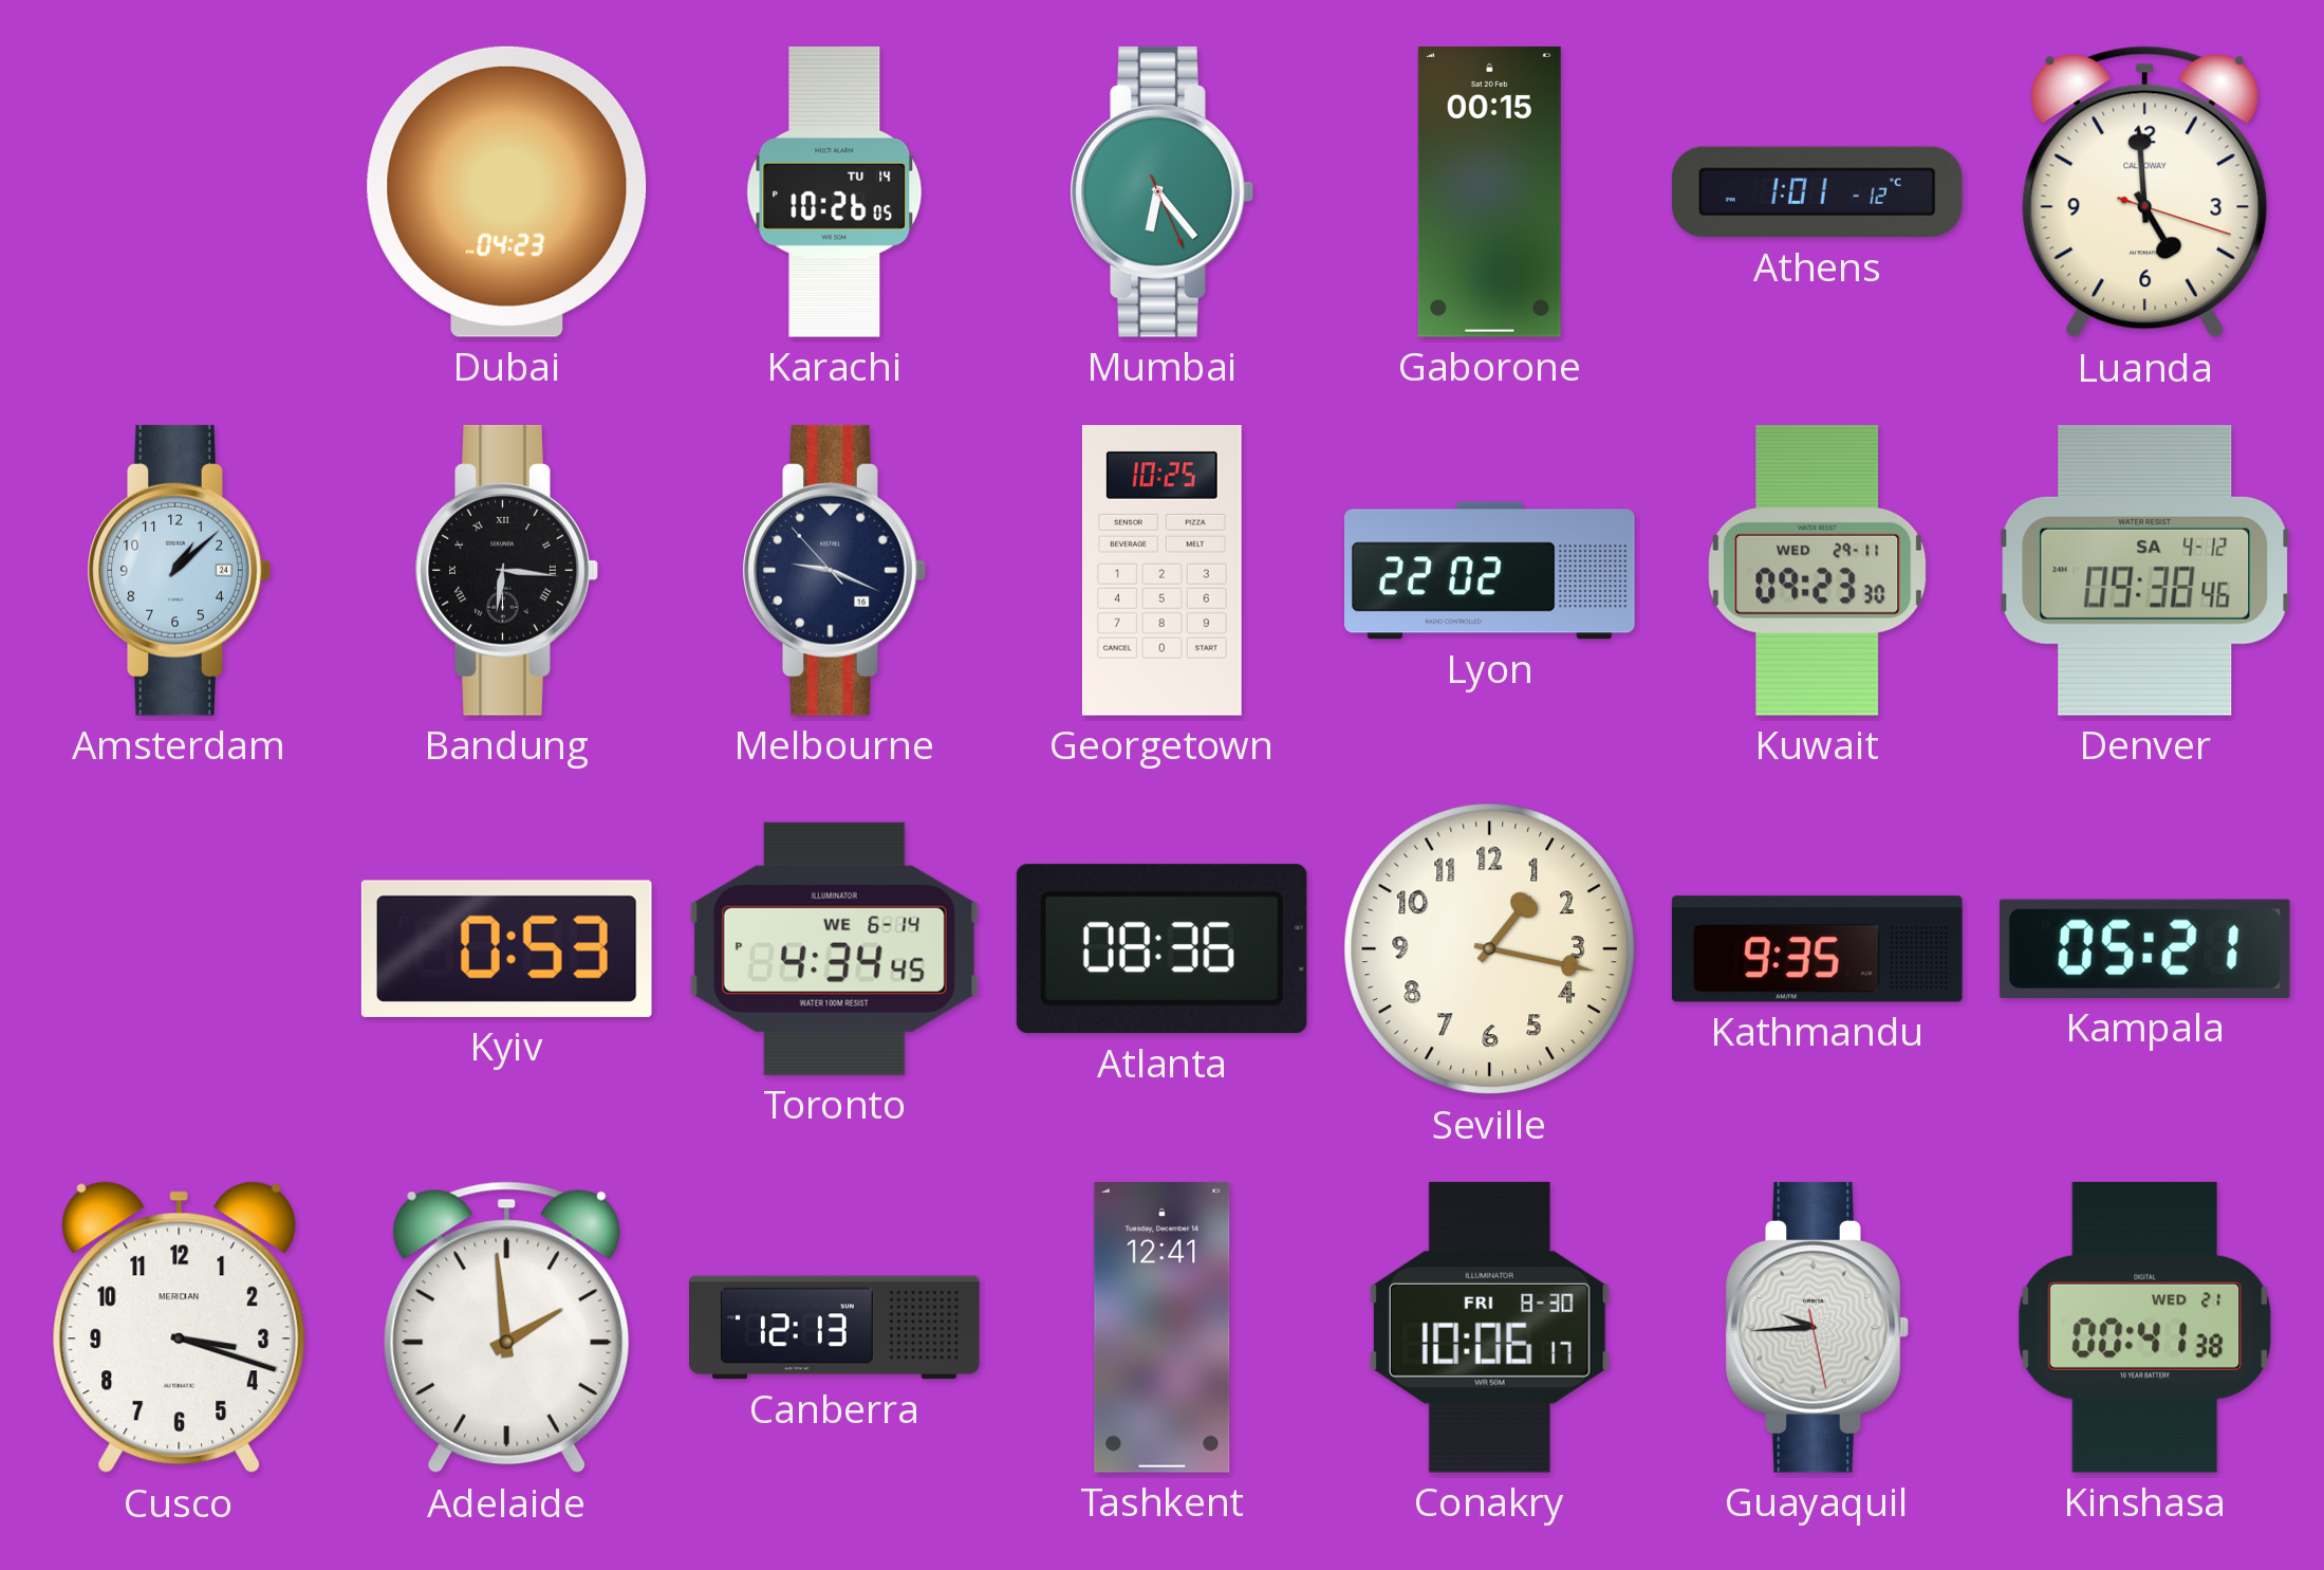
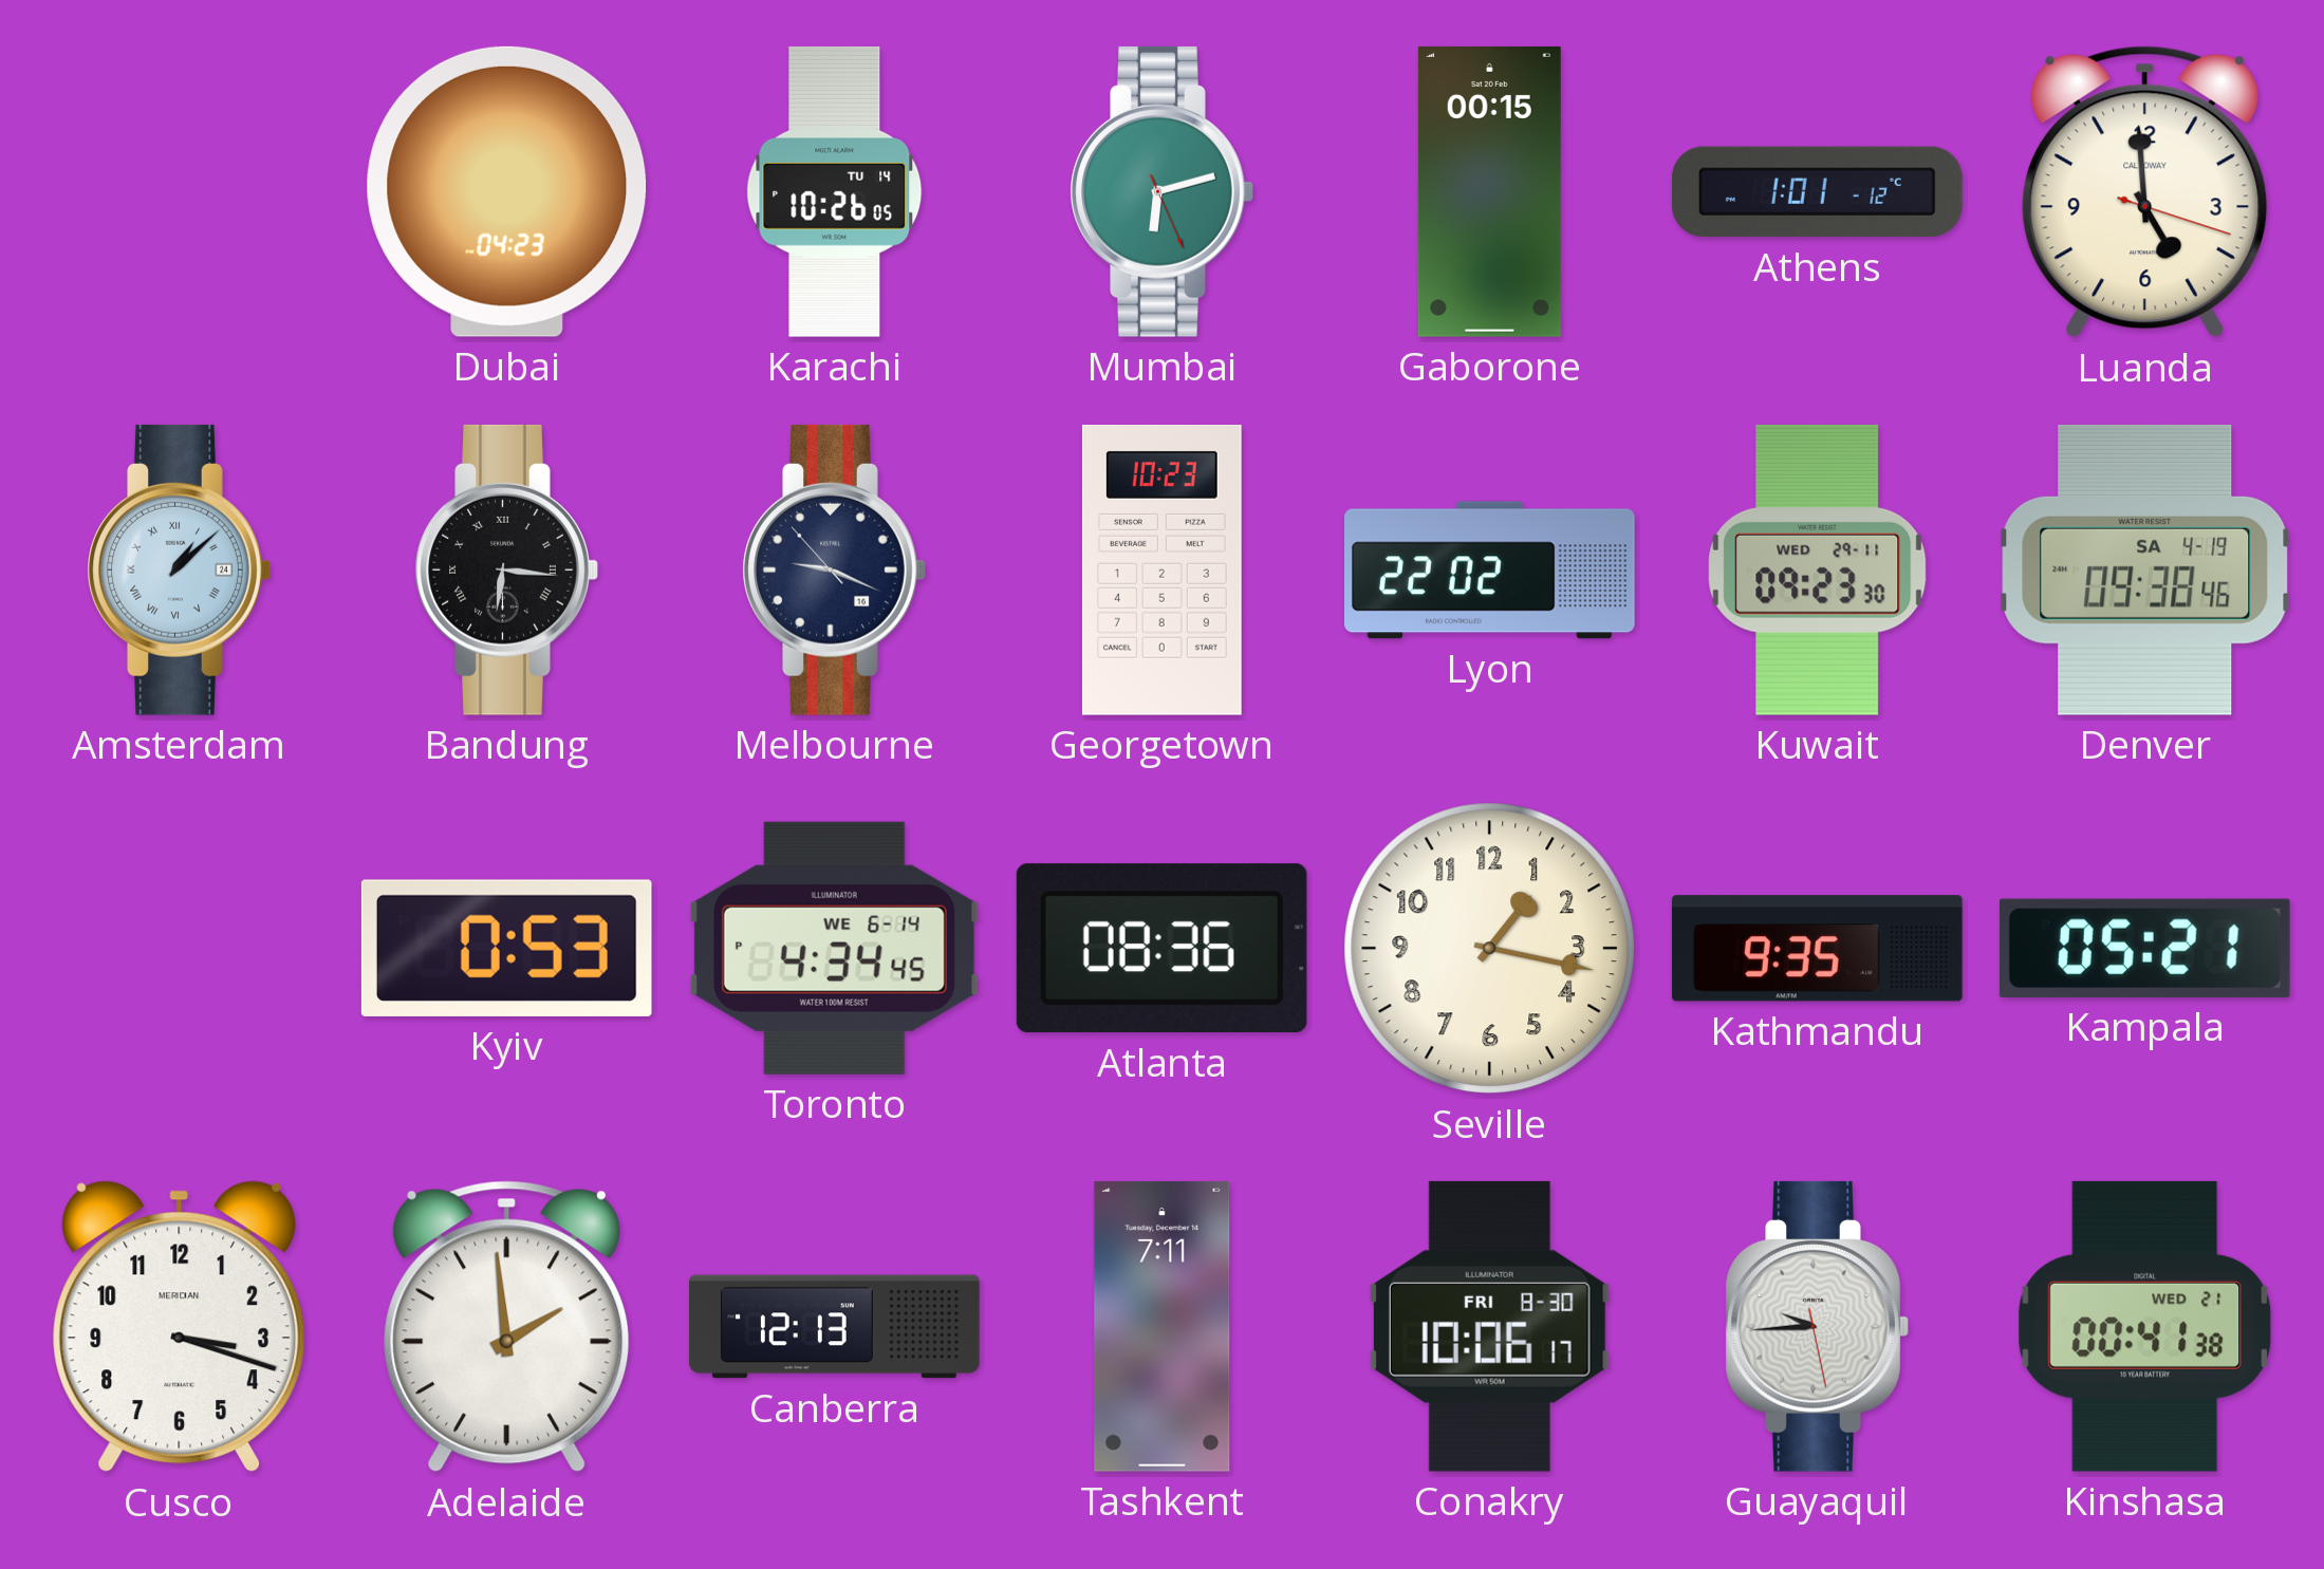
Mumbai: 6:23 -> 6:12 (1161, 191)
Amsterdam numerals: Arabic -> Roman (179, 569)
Georgetown: 10:25 -> 10:23 (1161, 569)
Denver date: SA 4-12 -> SA 4-19 (2145, 569)
Tashkent: 12:41 -> 7:11 (1163, 1326)
